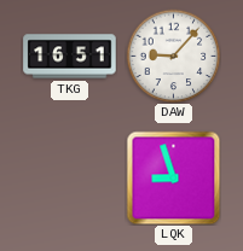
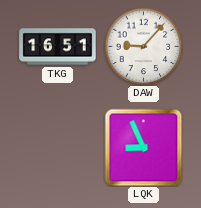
LQK: 8:57 -> 8:56 (143, 147)
